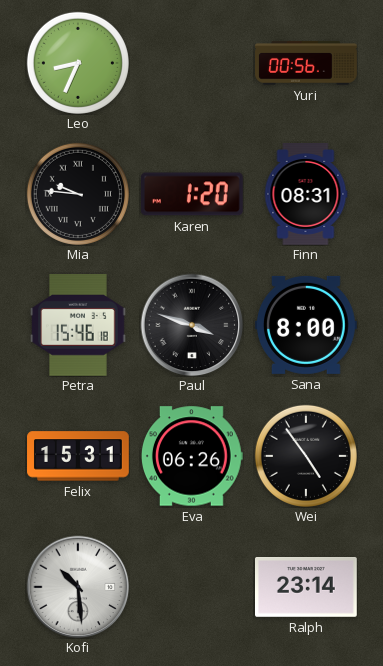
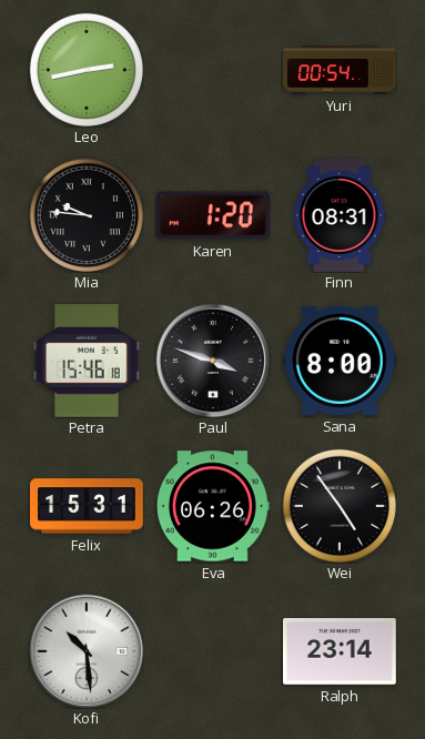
Leo: 8:34 -> 2:43 (87, 70)
Yuri: 00:56 -> 00:54 (340, 70)
